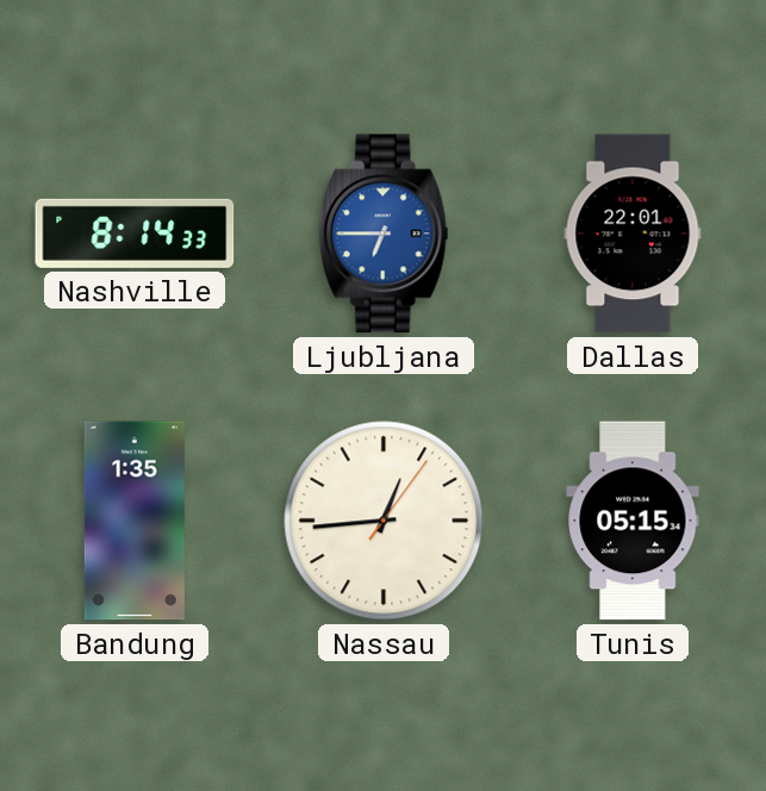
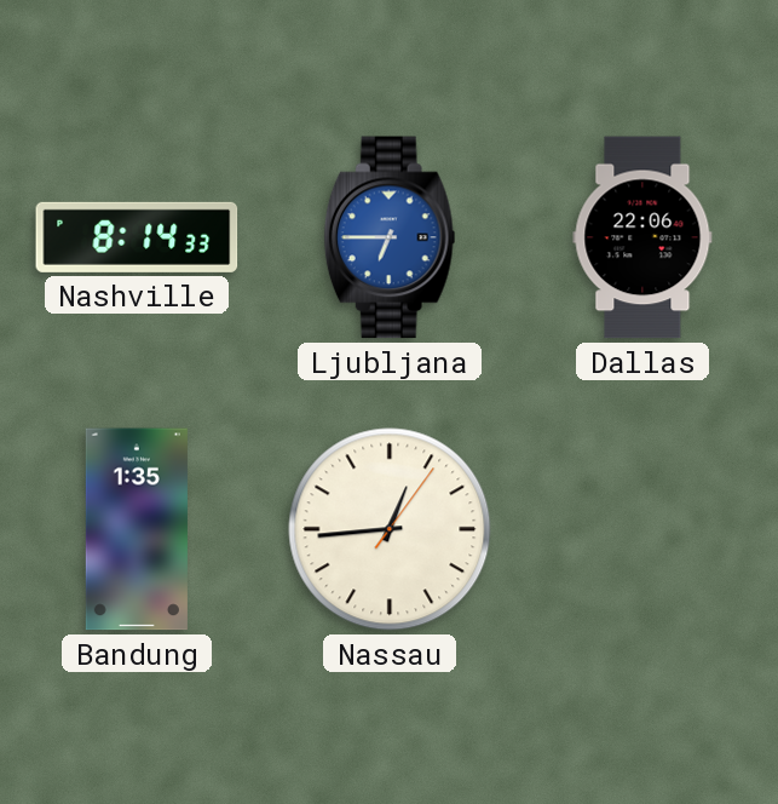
Dallas: 22:01 -> 22:06 (642, 237)
Tunis: 05:15 -> none (633, 521)
